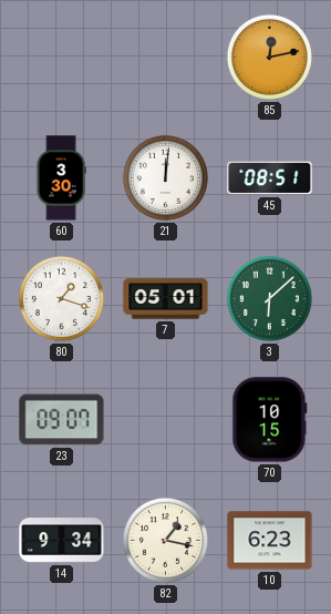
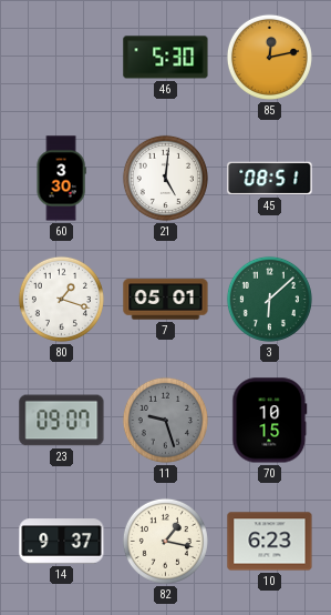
46: none -> 5:30 (166, 58)
21: 12:01 -> 5:01 (165, 178)
11: none -> 9:27 (165, 420)
14: 9:34 -> 9:37 (62, 542)
